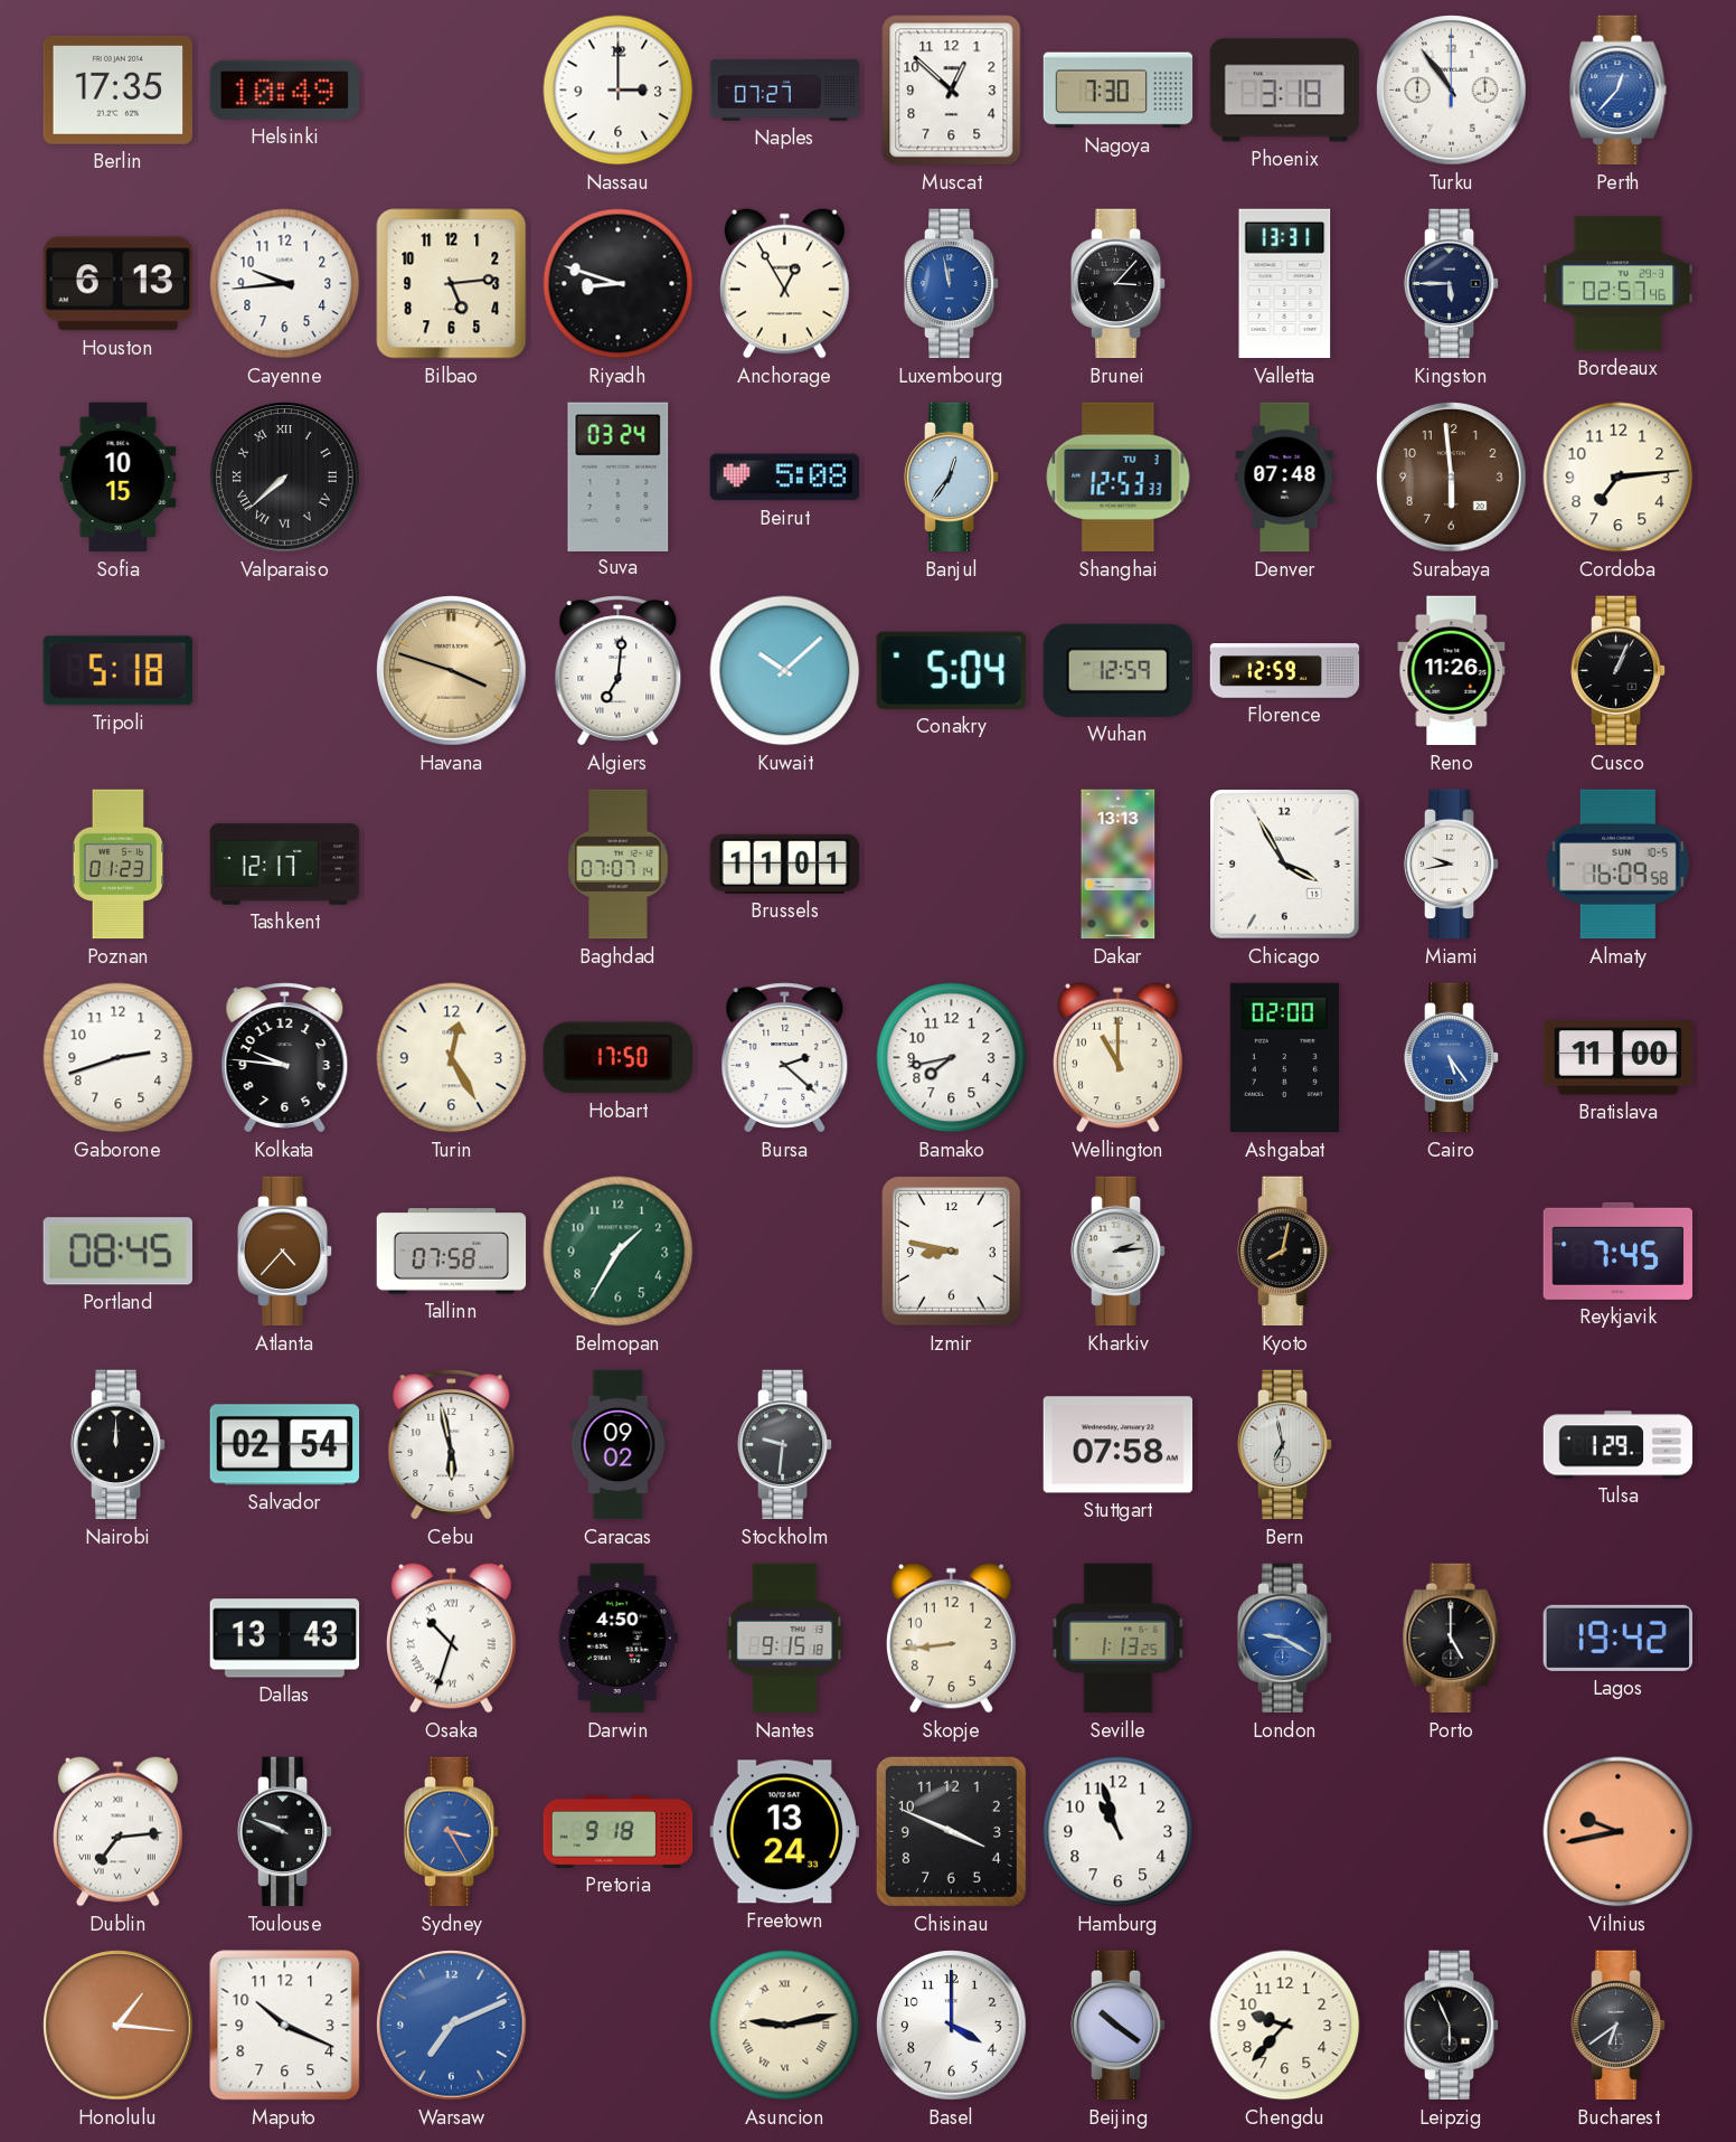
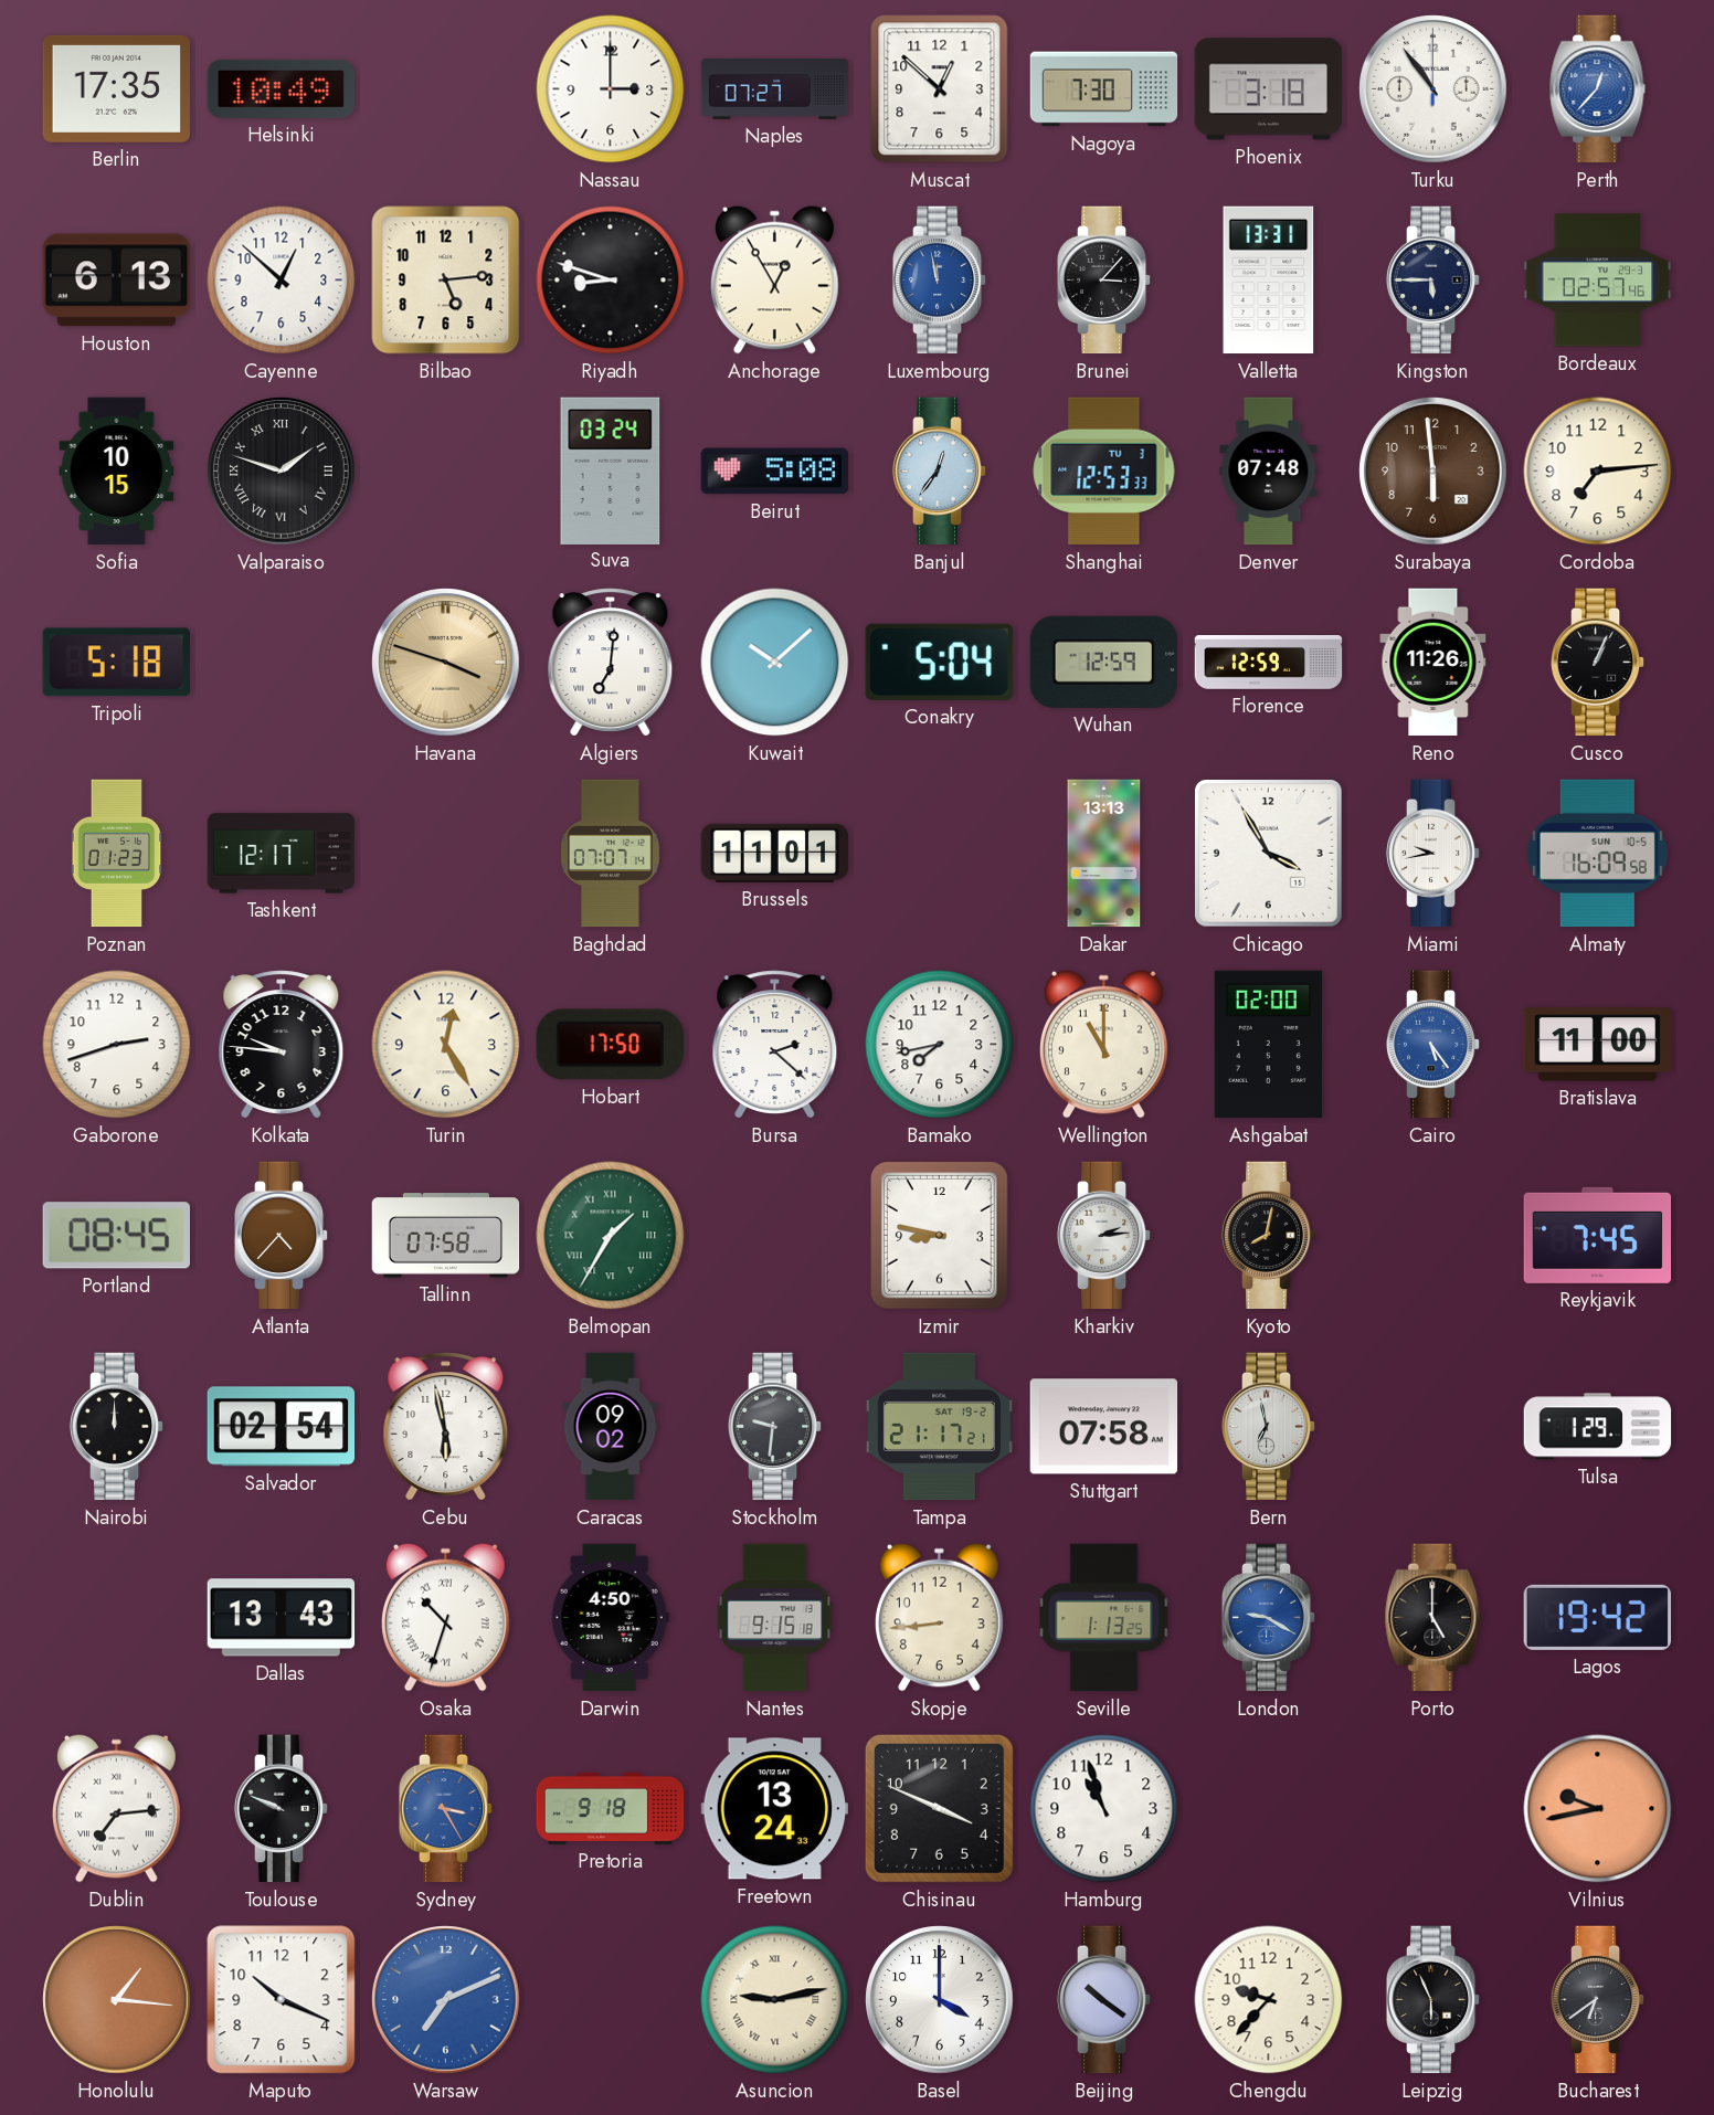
Cayenne: 9:44 -> 12:52 (282, 281)
Valparaiso: 7:38 -> 1:48 (282, 472)
Belmopan numerals: Arabic -> Roman (611, 1236)
Tampa: none -> 21:17 (939, 1427)
